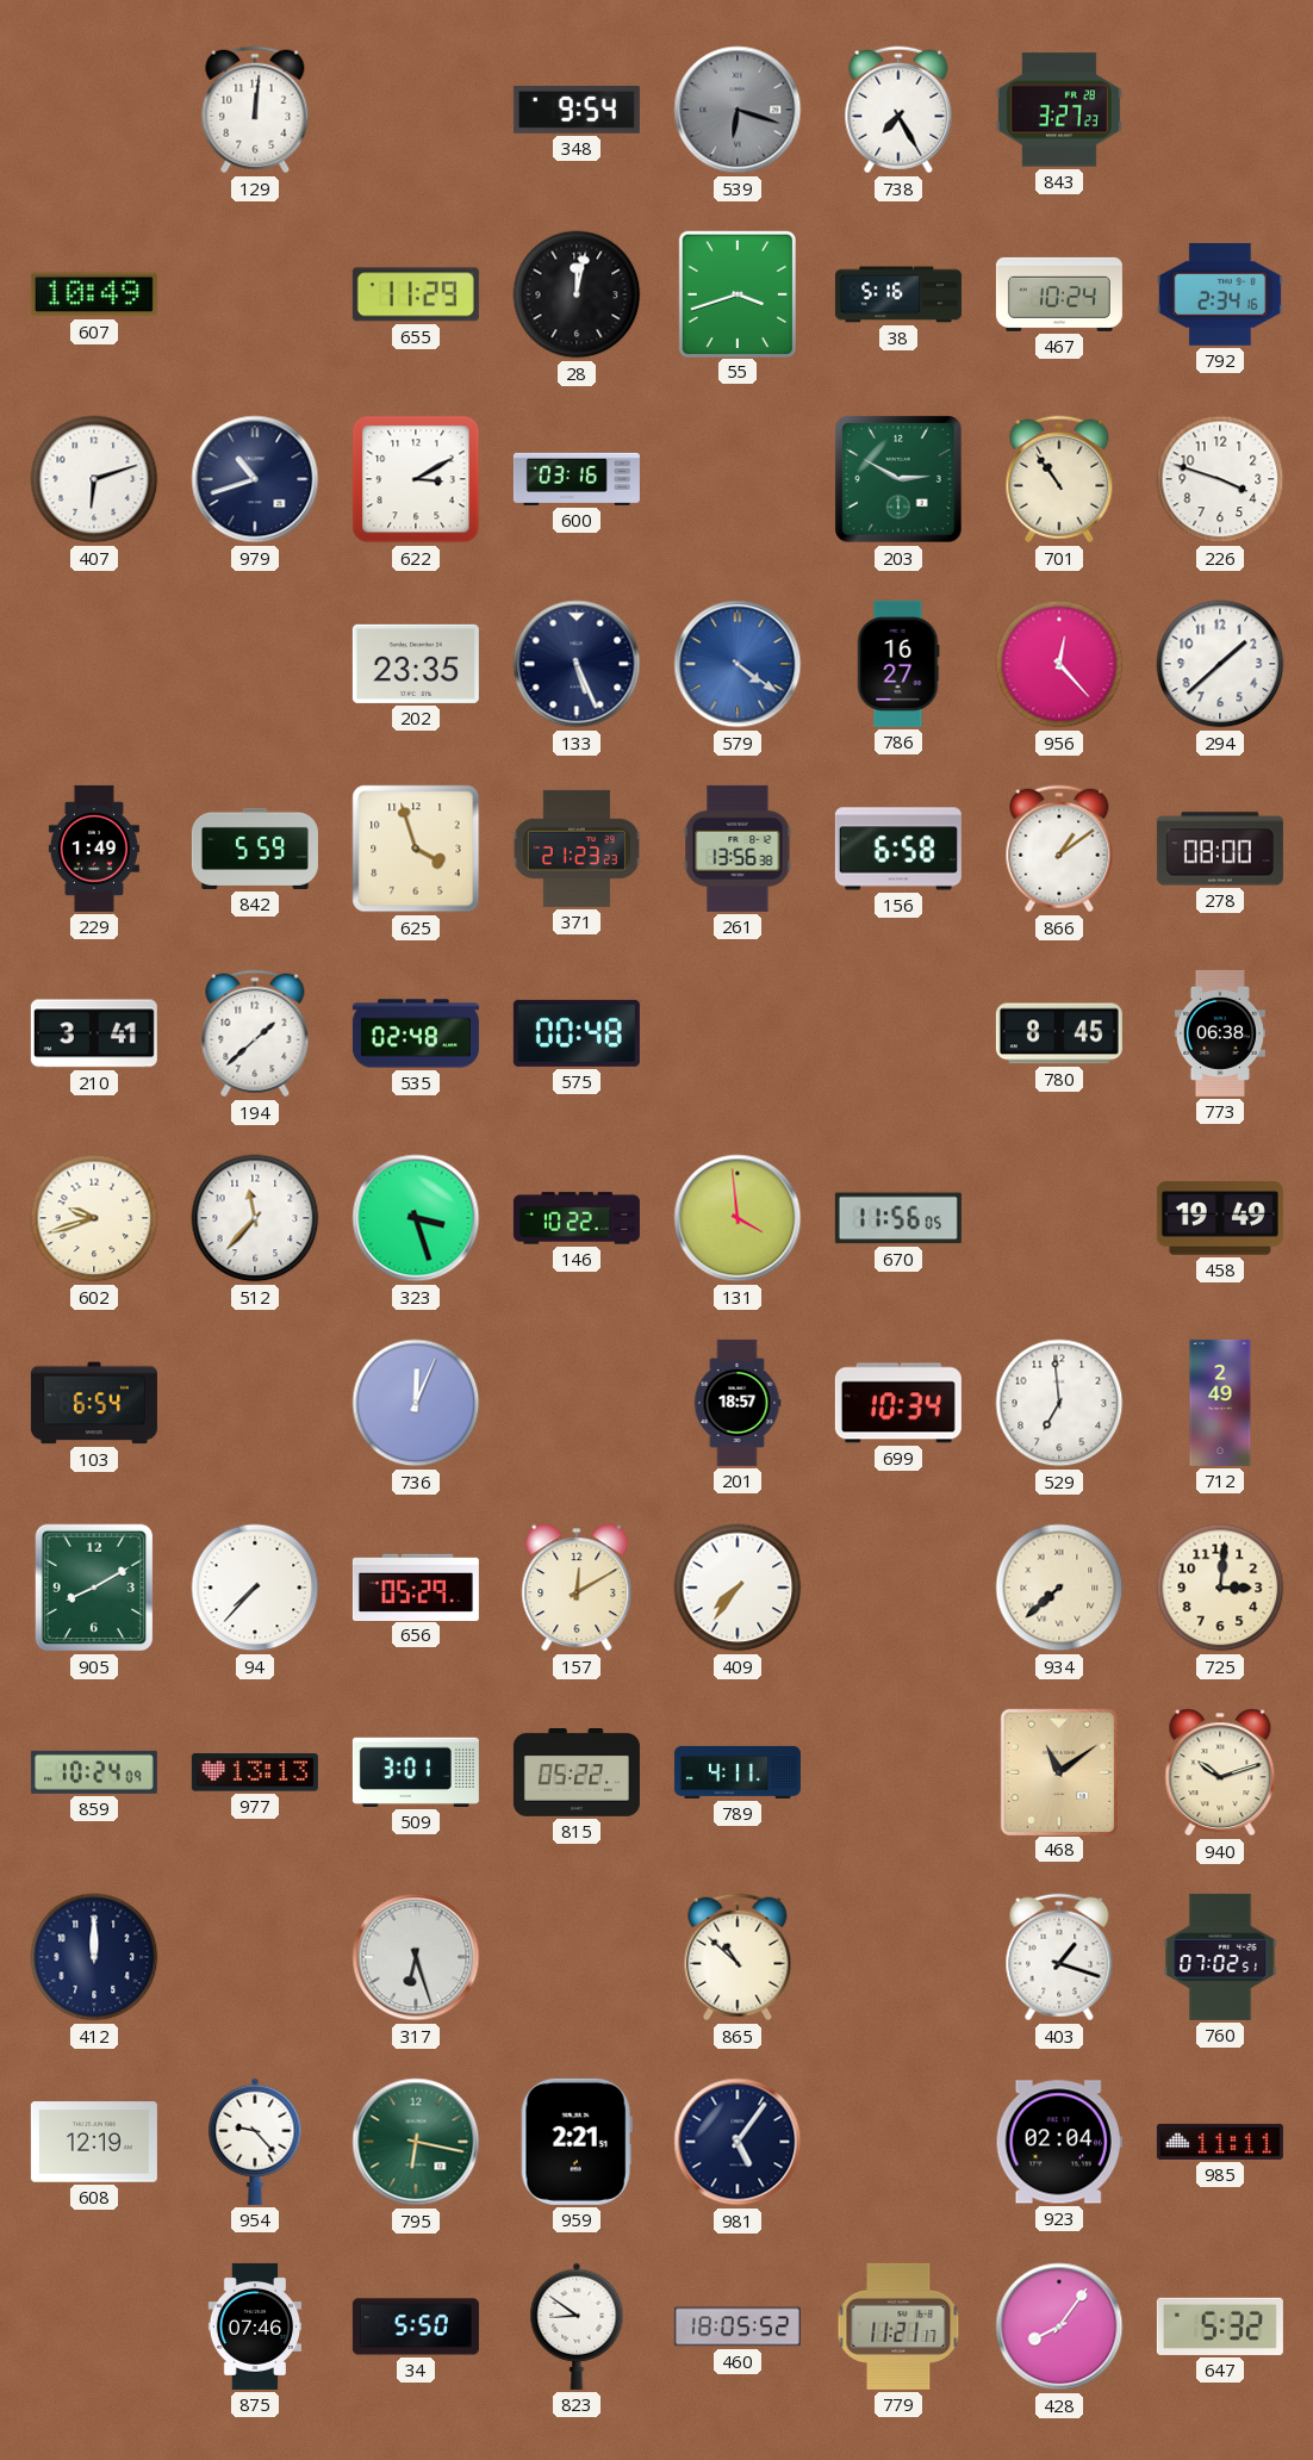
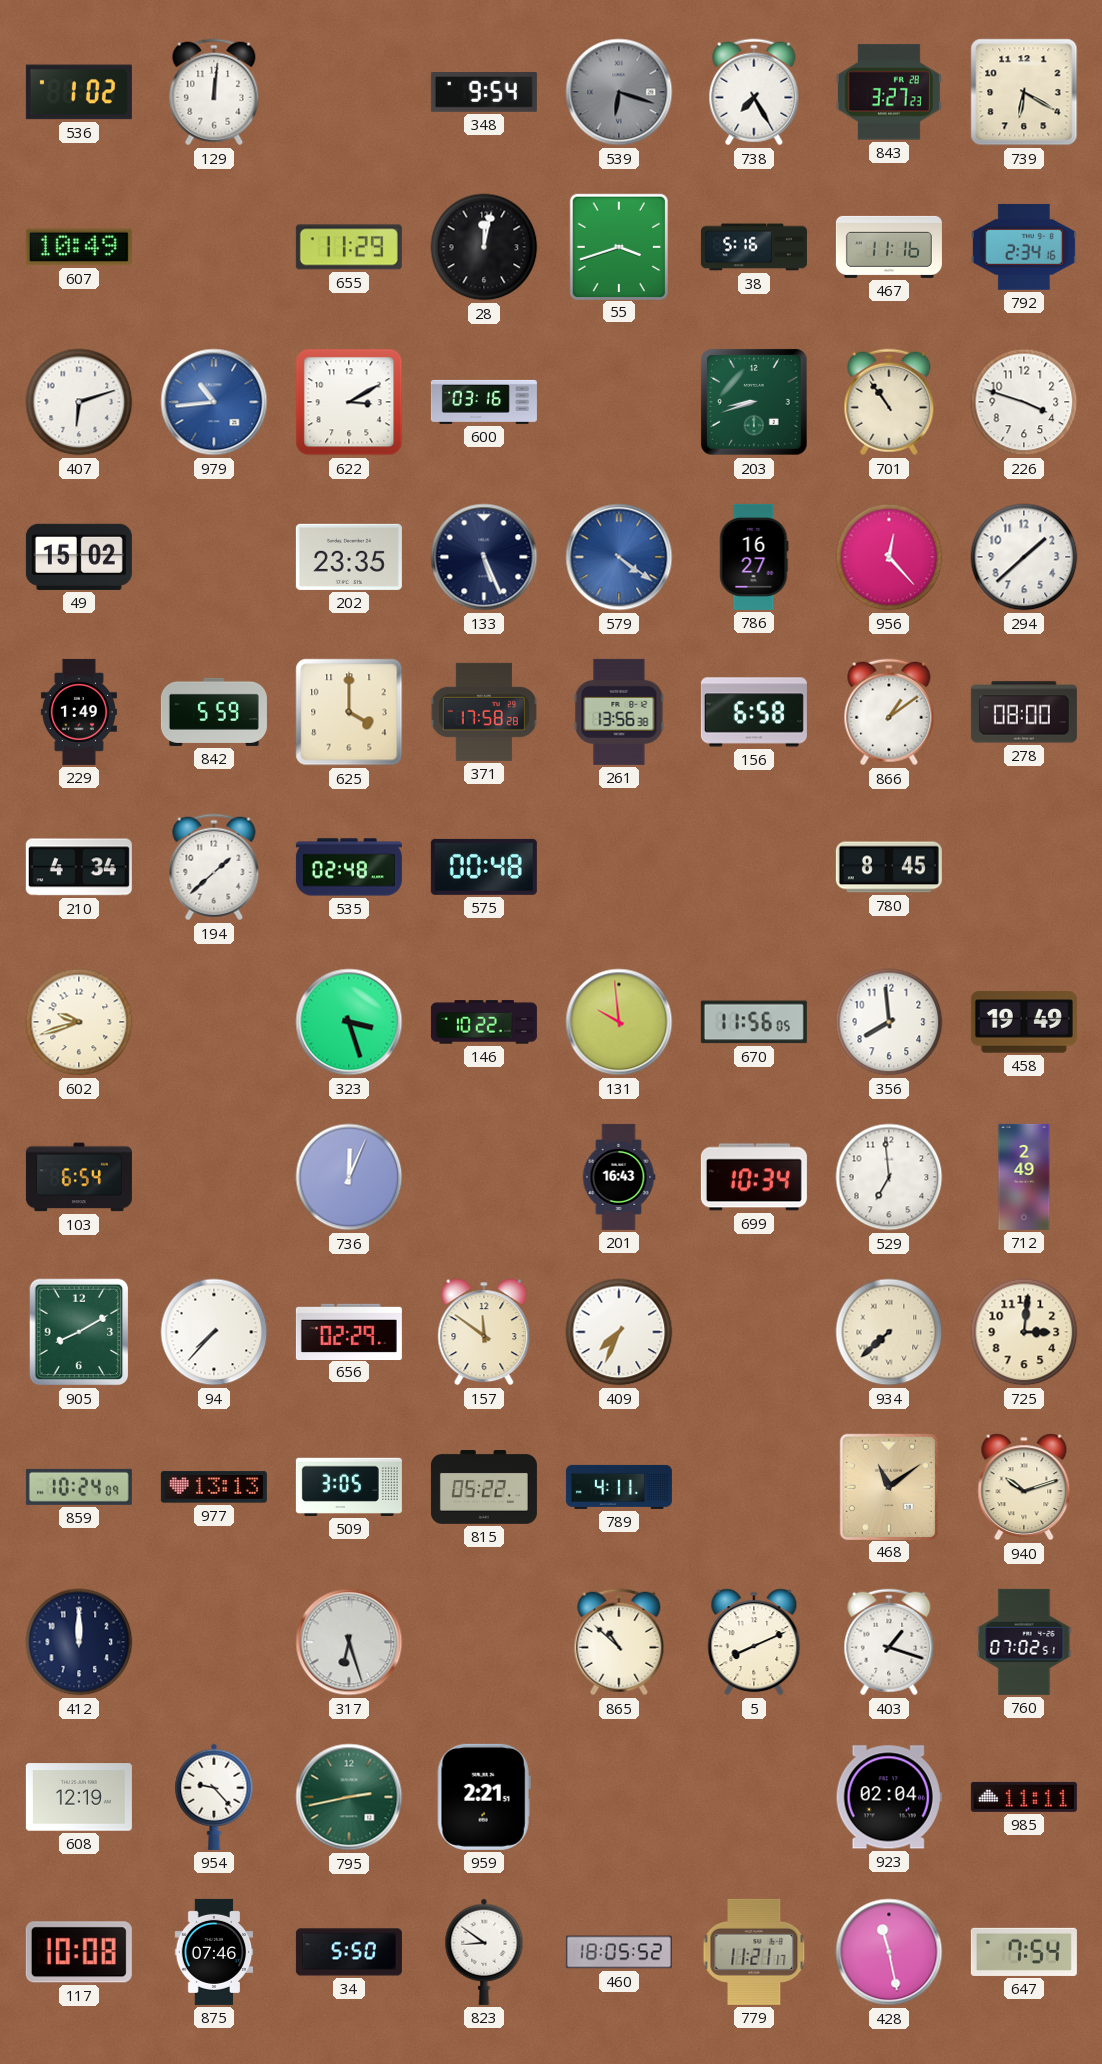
536: none -> 1:02 (79, 92)
739: none -> 6:20 (1024, 92)
467: 10:24 -> 11:16 (889, 247)
979: 10:42 -> 10:44 (214, 402)
979 dial: navy -> blue (214, 402)
203: 2:50 -> 8:42 (754, 402)
49: none -> 15:02 (79, 557)
625: 3:57 -> 4:00 (349, 712)
371: 21:23 -> 17:58 (484, 712)
210: 3:41 -> 4:34 (79, 867)
773: 06:38 -> none (1220, 1033)
512: 11:37 -> none (255, 1218)
131: 3:59 -> 9:59 (619, 1022)
356: none -> 7:59 (889, 1022)
201: 18:57 -> 16:43 (619, 1177)
656: 05:29 -> 02:29 (349, 1331)
157: 12:10 -> 11:51 (484, 1332)
409: 7:36 -> 7:34 (619, 1332)
509: 3:01 -> 3:05 (349, 1487)
5: none -> 8:11 (754, 1642)
795: 6:17 -> 2:43 (349, 1797)
981: 5:06 -> none (738, 2142)
117: none -> 10:08 (79, 1952)
428: 8:06 -> 11:28 (889, 1952)
647: 5:32 -> 7:54 (1024, 1952)
